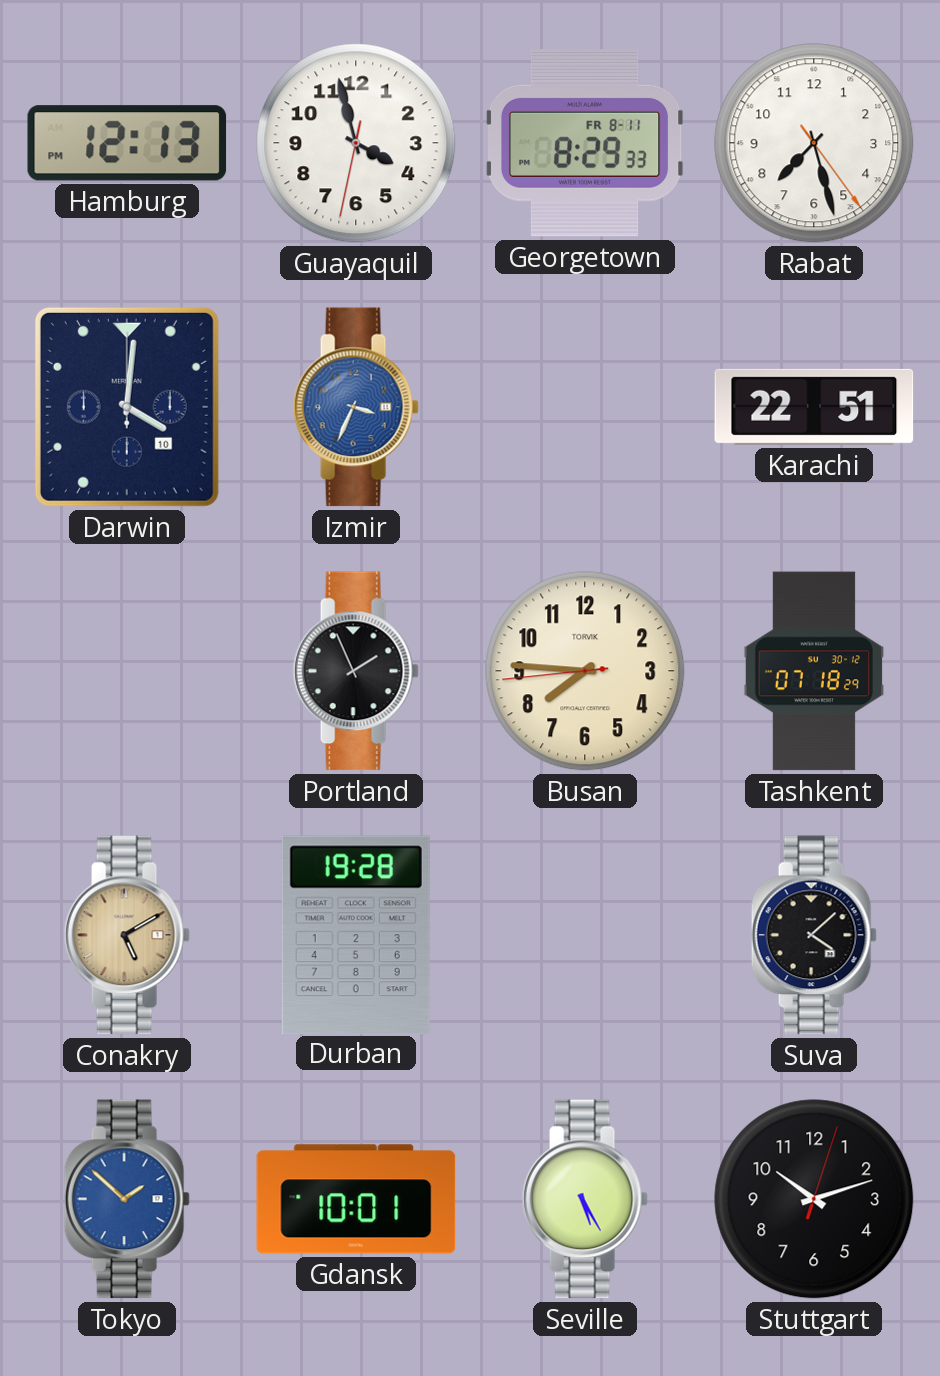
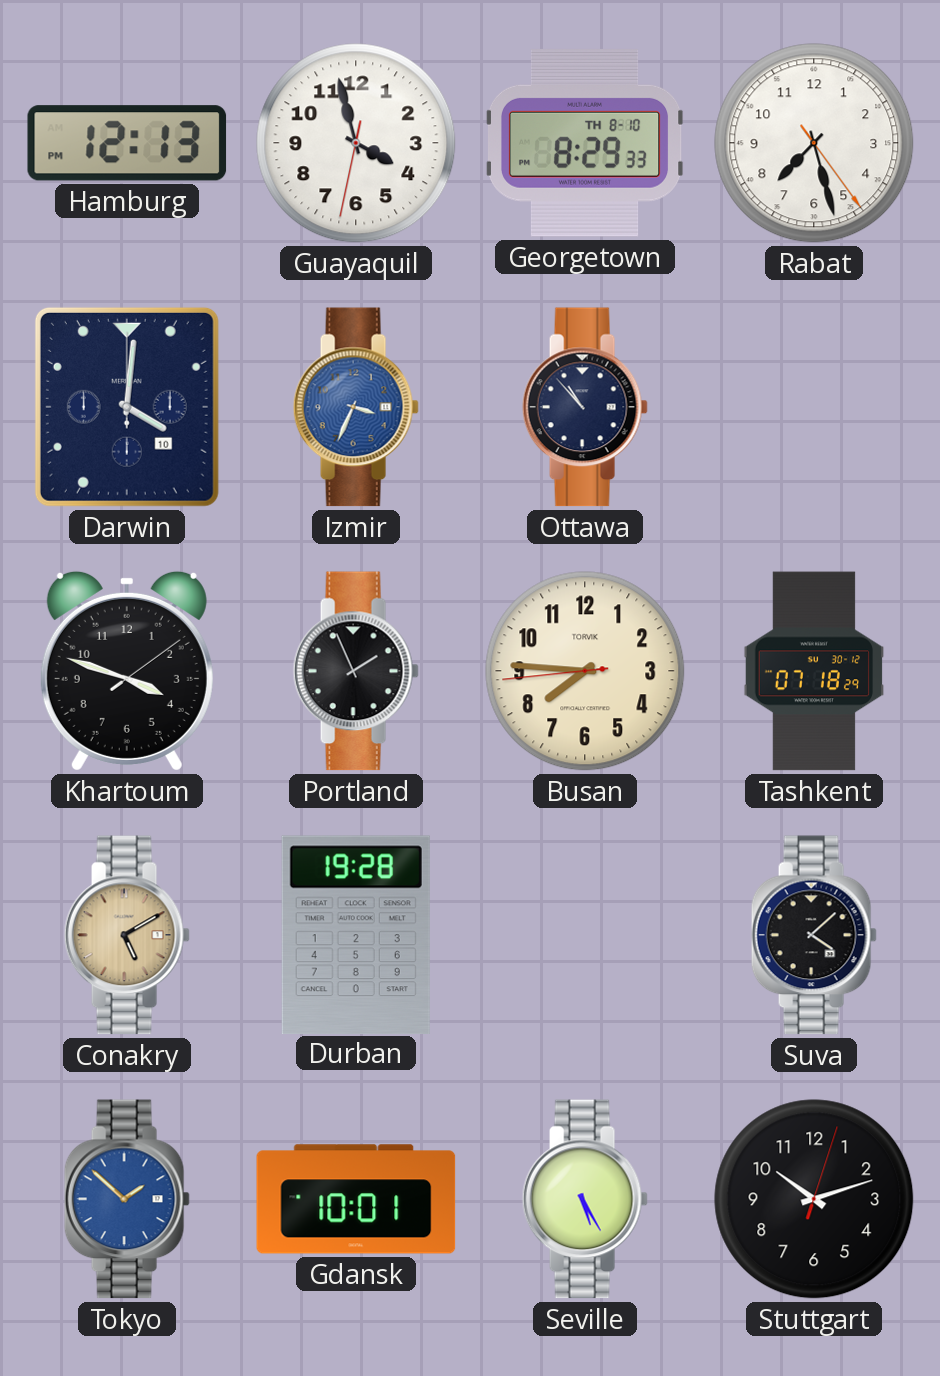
Georgetown date: FR 8-11 -> TH 8-10 (585, 143)
Ottawa: none -> 10:53 (585, 407)
Karachi: 22:51 -> none (814, 407)
Khartoum: none -> 3:48 (127, 671)
